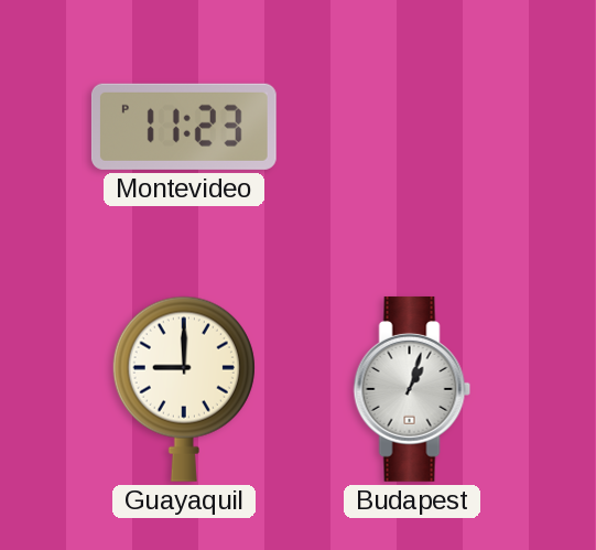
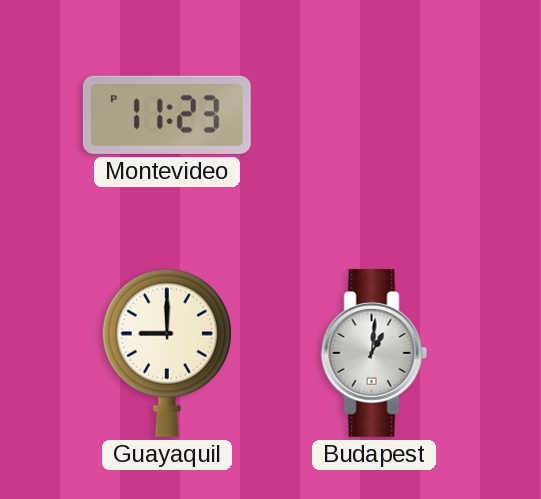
Budapest: 1:03 -> 1:01 (374, 353)
